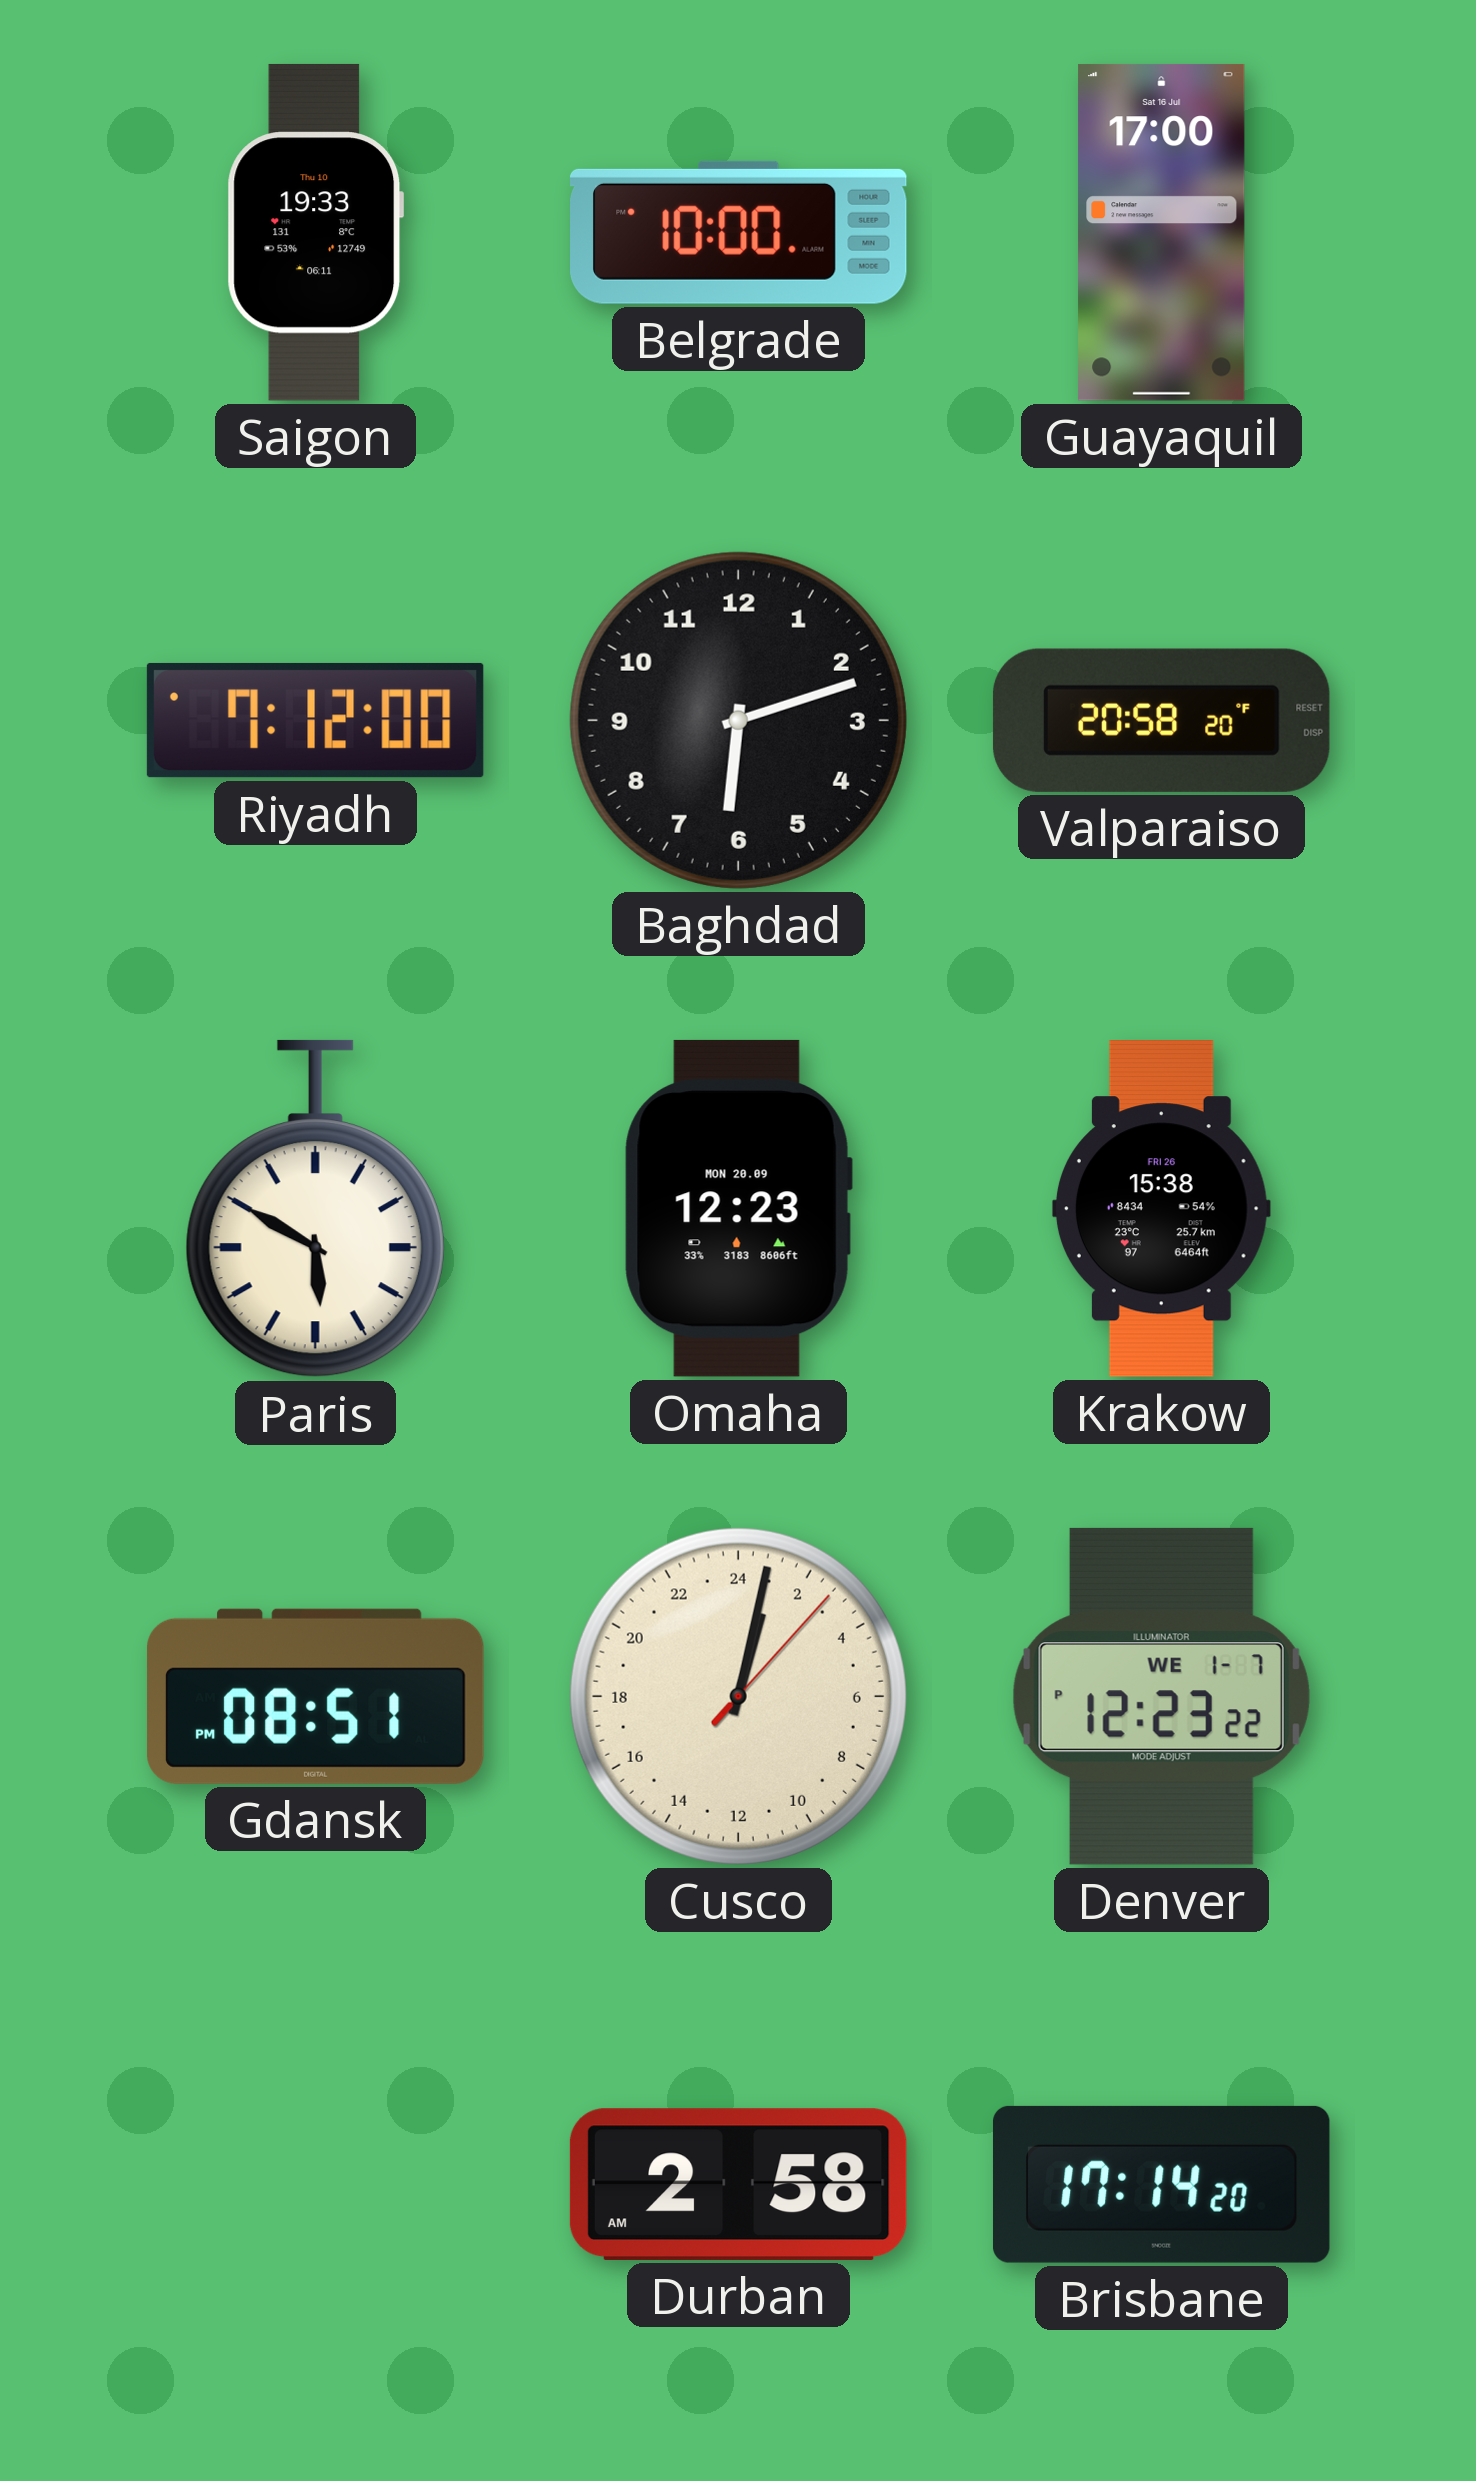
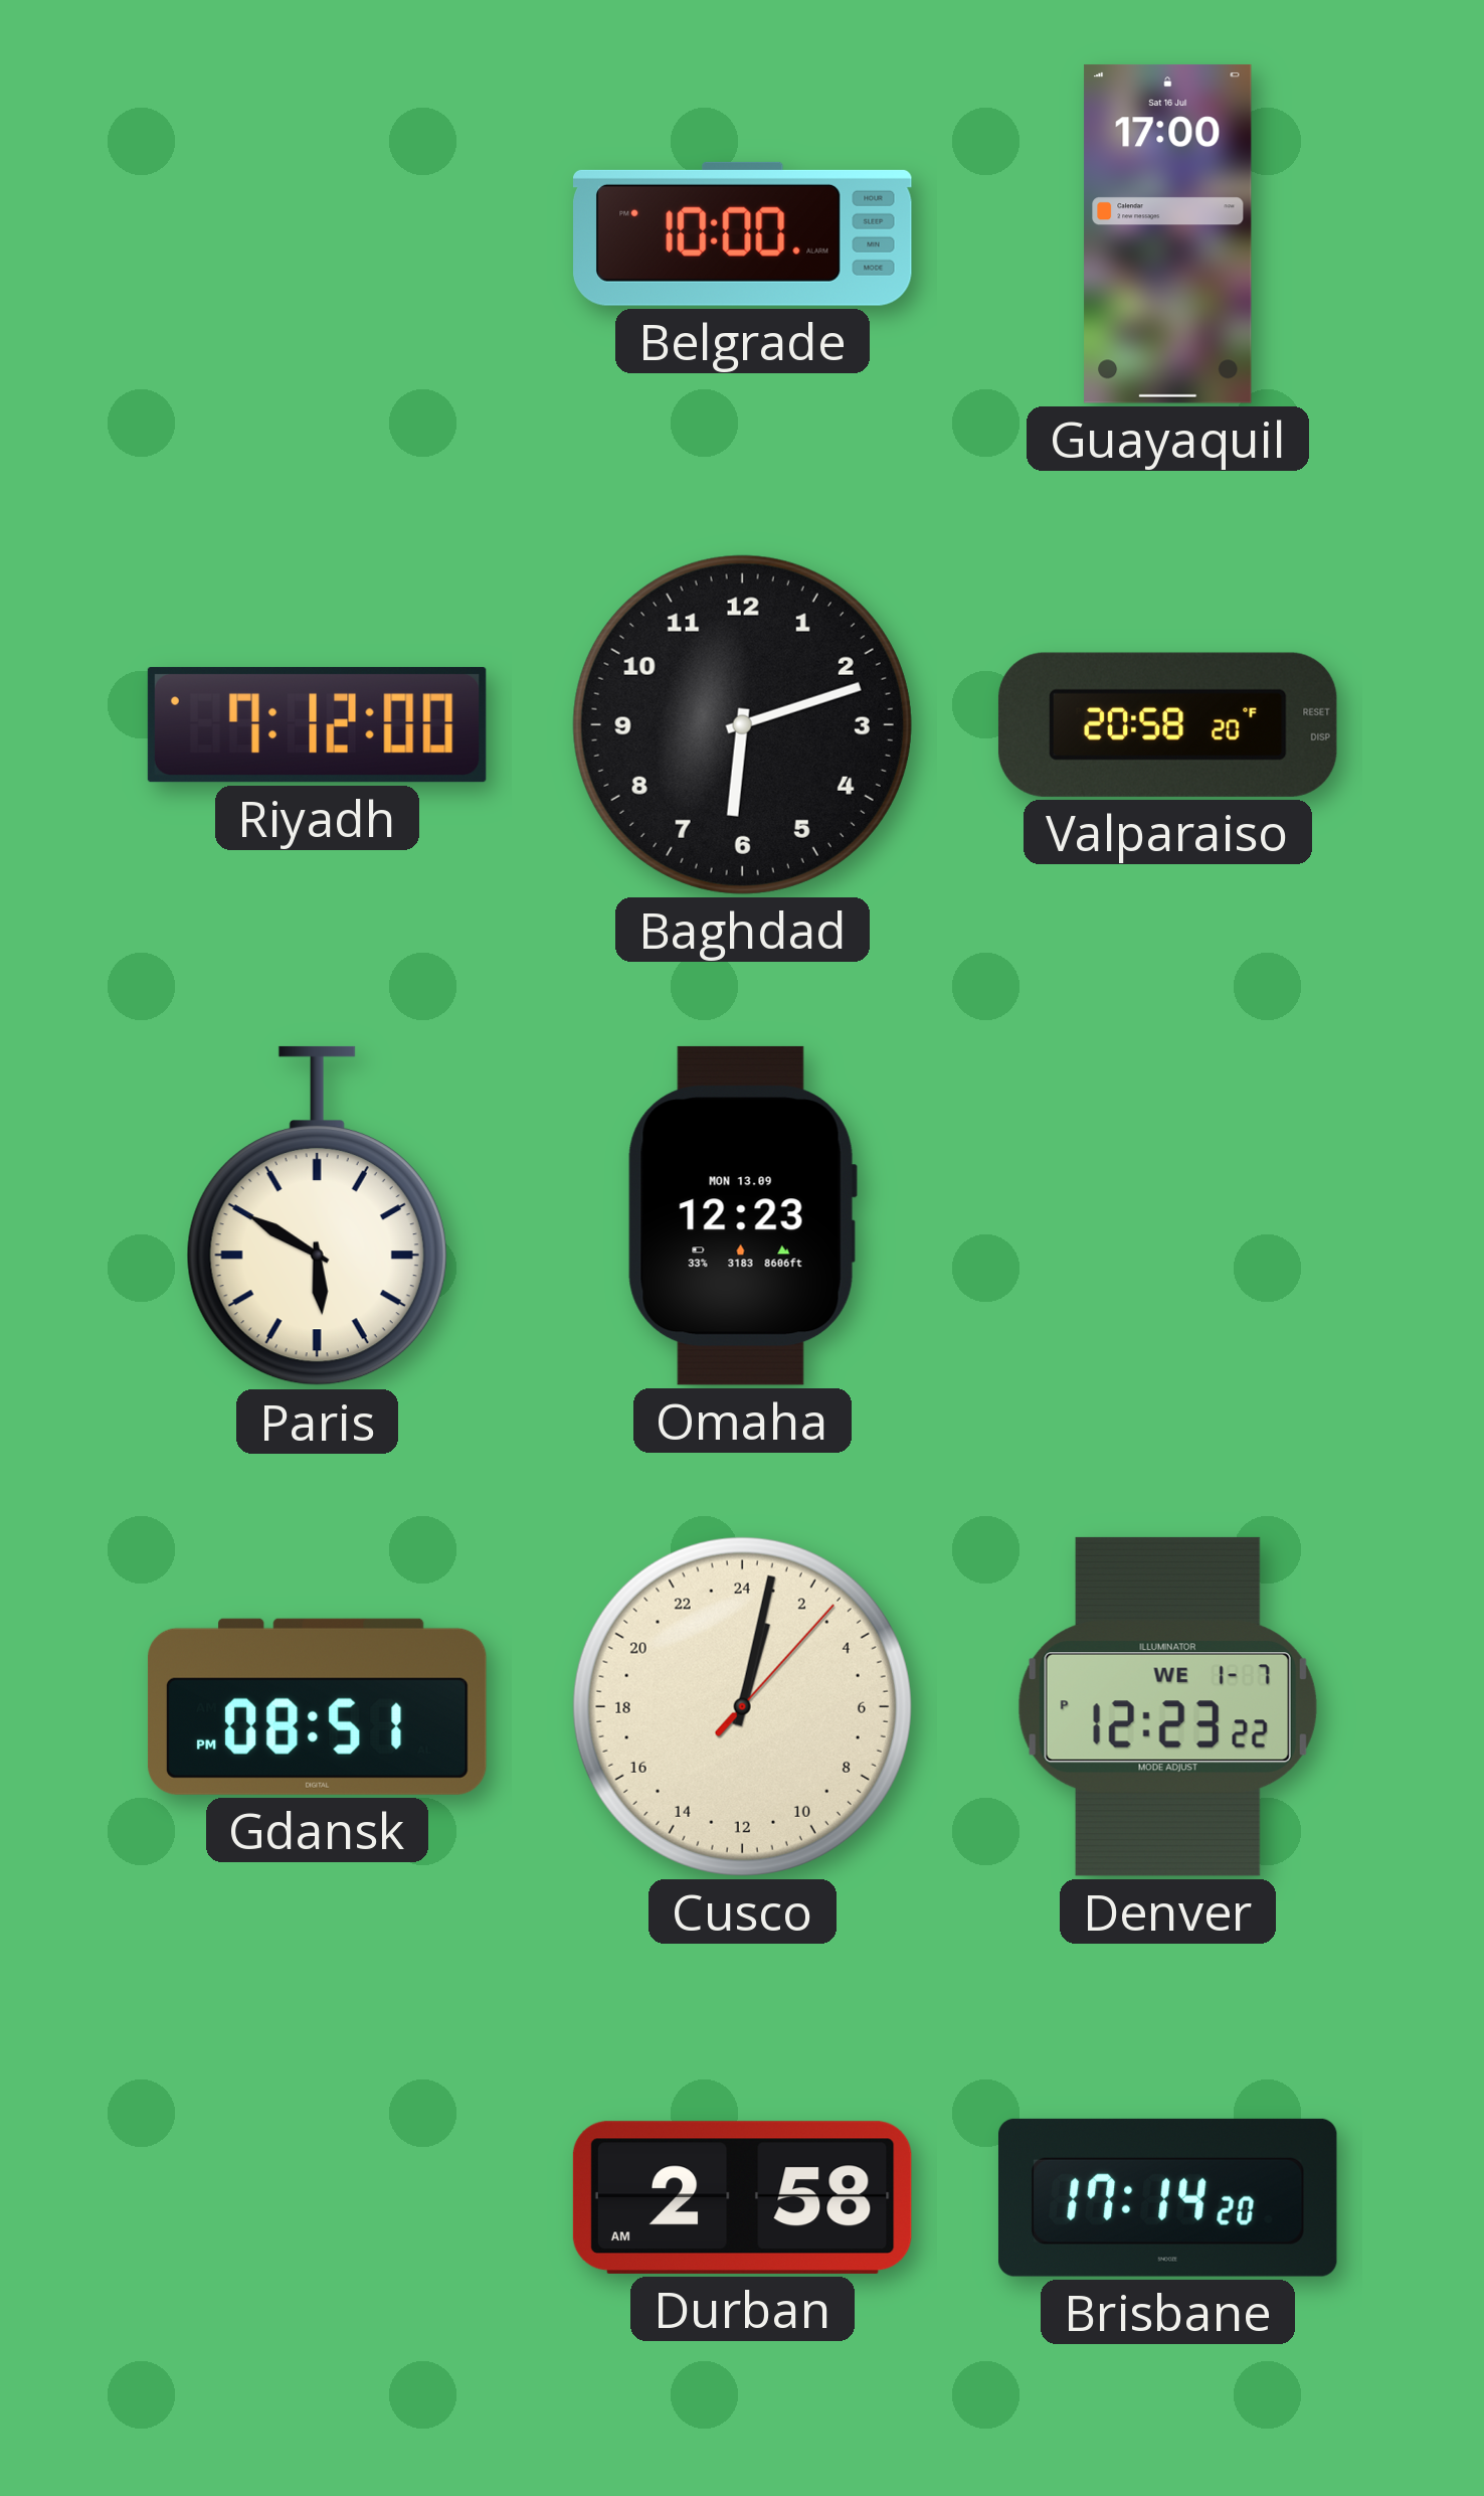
Saigon: 19:33 -> none (316, 232)
Omaha date: MON 20.09 -> MON 13.09 (742, 1215)
Krakow: 15:38 -> none (1161, 1209)
